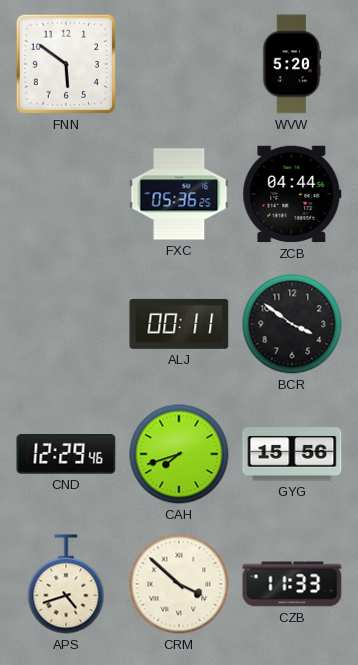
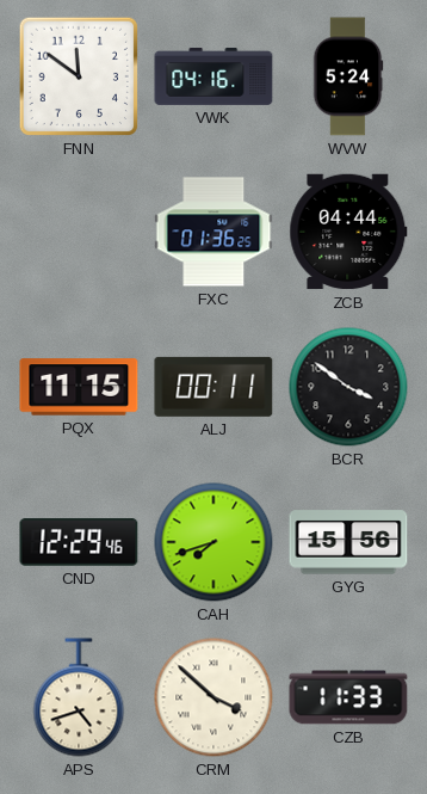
FNN: 5:51 -> 11:51 (79, 76)
VWK: none -> 04:16 (213, 76)
WVW: 5:20 -> 5:24 (348, 76)
FXC: 05:36 -> 01:36 (213, 232)
PQX: none -> 11:15 (79, 387)
